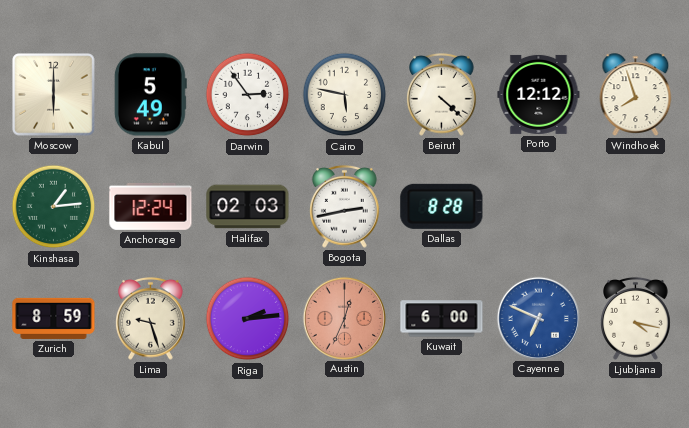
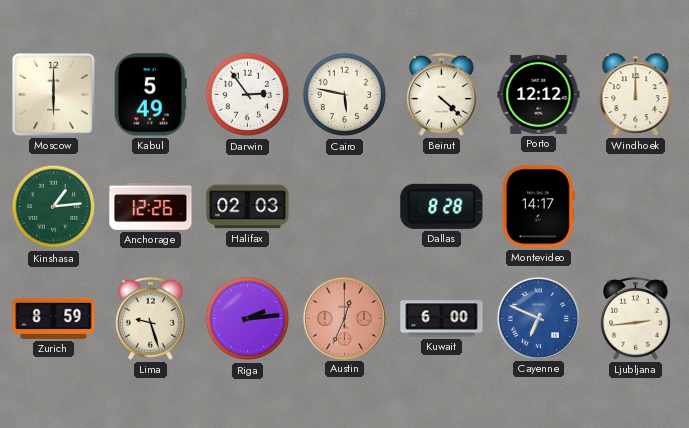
Windhoek: 7:57 -> 12:00 (636, 95)
Anchorage: 12:24 -> 12:26 (151, 206)
Bogota: 2:43 -> none (345, 206)
Montevideo: none -> 14:17 (538, 207)
Ljubljana: 4:17 -> 2:44 (636, 318)
